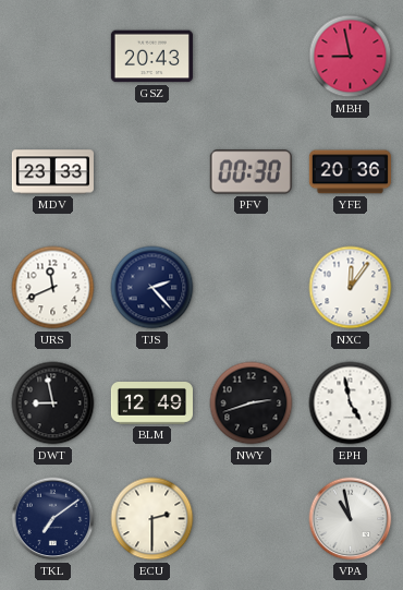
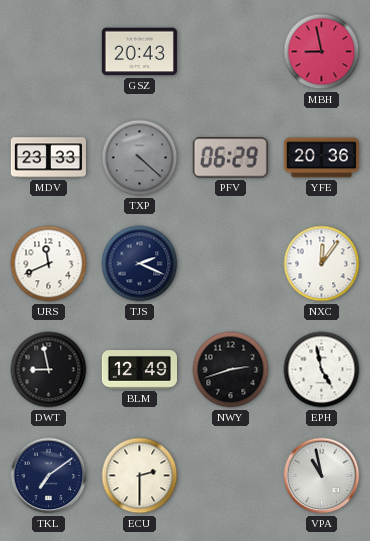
TXP: none -> 4:22 (140, 158)
PFV: 00:30 -> 06:29 (230, 158)
TJS: 2:23 -> 2:19 (140, 264)
